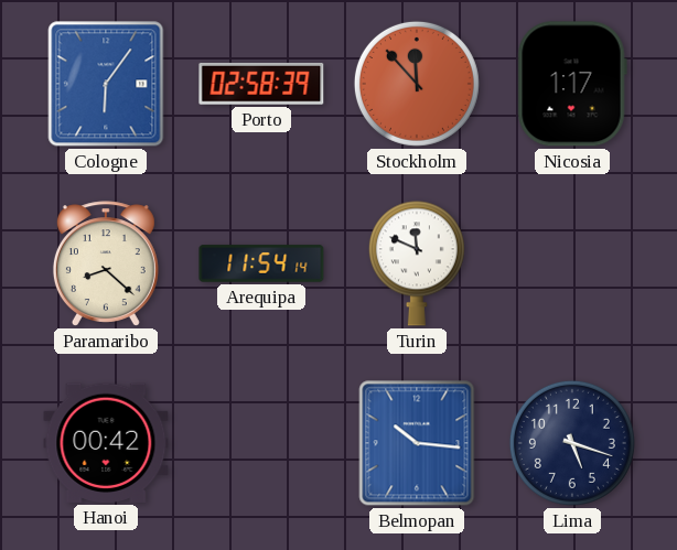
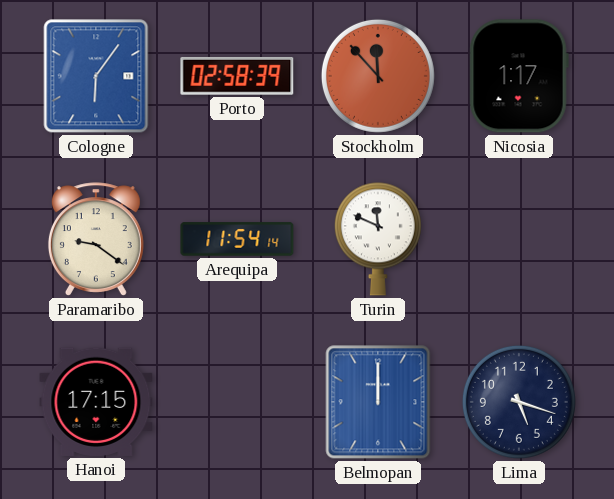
Paramaribo: 8:22 -> 9:21 (96, 239)
Hanoi: 00:42 -> 17:15 (96, 402)
Belmopan: 10:16 -> 12:00 (378, 402)
